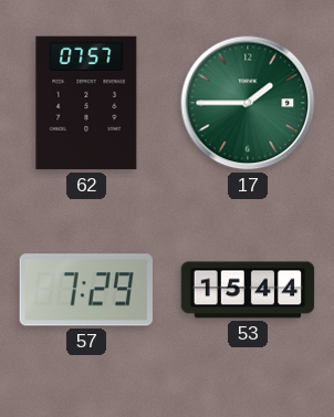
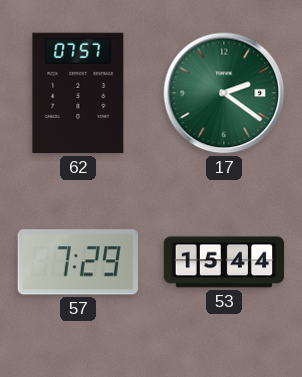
17: 1:45 -> 2:21 (224, 93)
